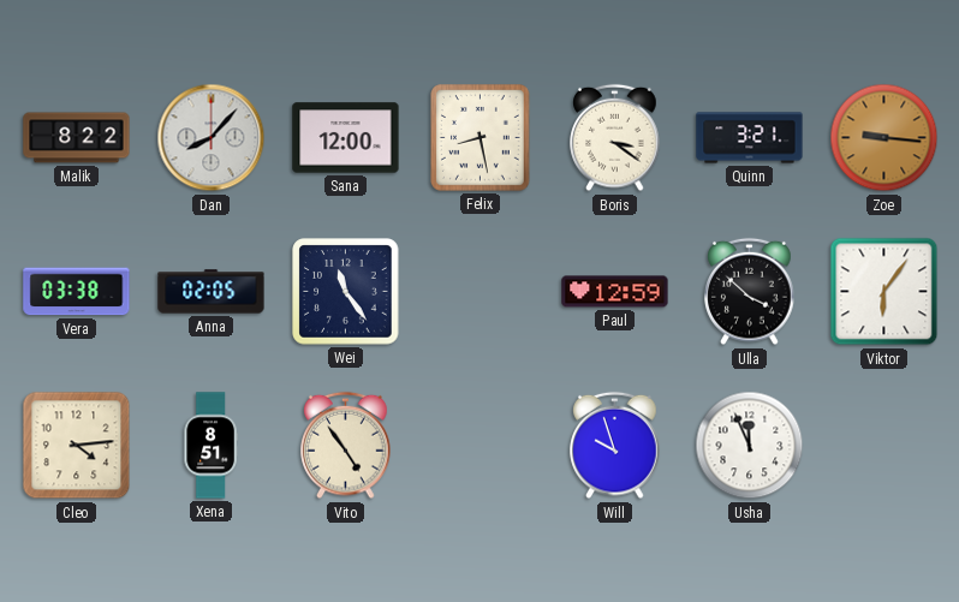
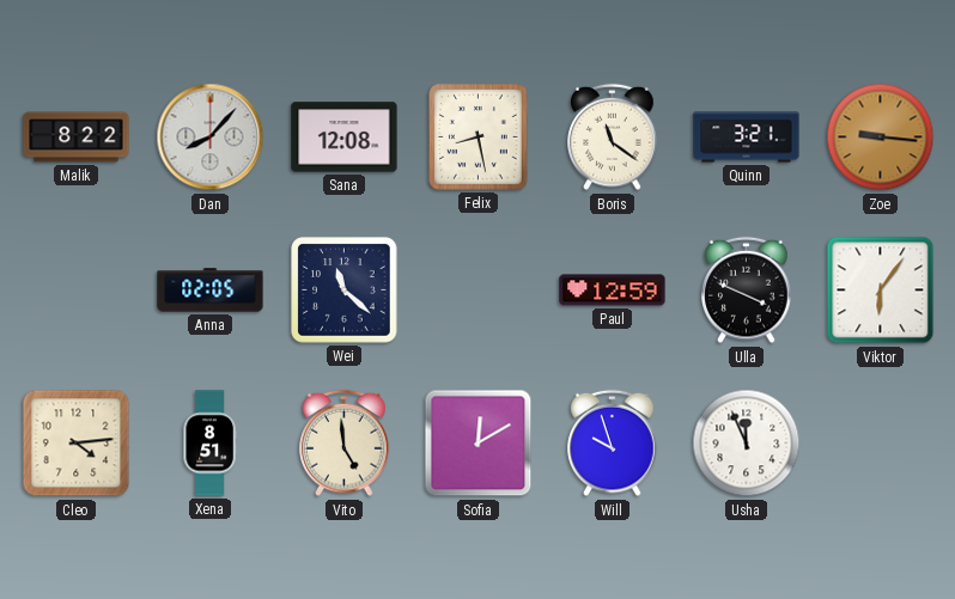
Sana: 12:00 -> 12:08 (345, 137)
Boris: 3:21 -> 11:21 (613, 137)
Vera: 03:38 -> none (77, 292)
Wei: 11:24 -> 11:22 (345, 291)
Ulla: 3:52 -> 3:49 (747, 291)
Vito: 4:54 -> 4:59 (345, 444)
Sofia: none -> 12:10 (479, 444)
